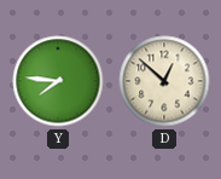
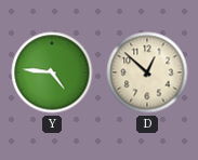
Y: 7:46 -> 4:46 (52, 72)
